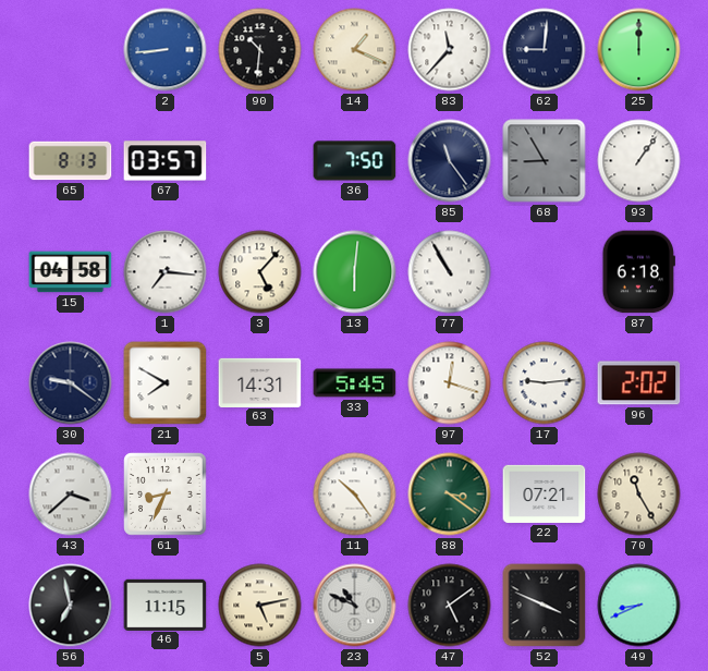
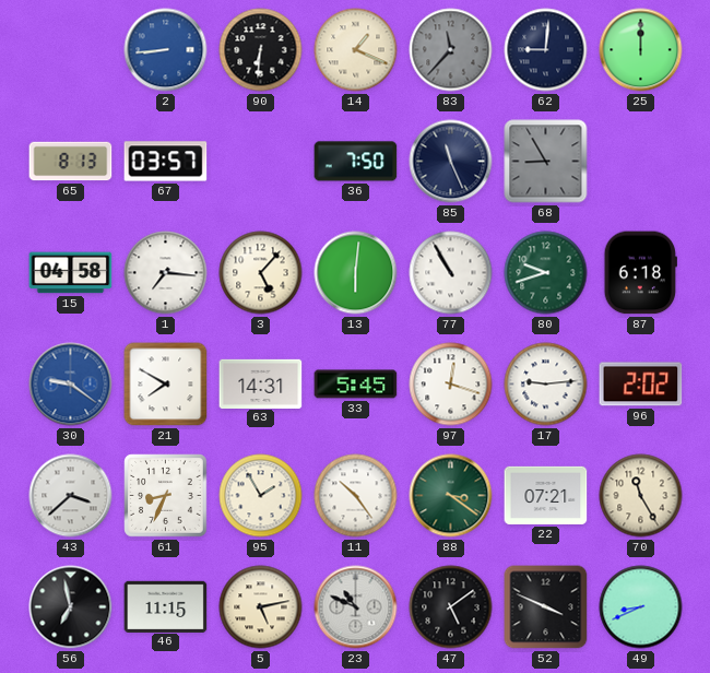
90: 10:31 -> 6:31 (261, 50)
83 dial: white -> grey (451, 50)
85: 11:24 -> 11:26 (451, 162)
93: 1:06 -> none (639, 161)
80: none -> 9:42 (546, 273)
30 dial: navy -> blue (71, 385)
95: none -> 1:55 (261, 496)
